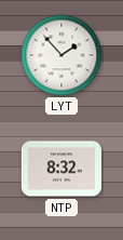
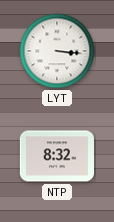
LYT: 1:53 -> 3:16 (57, 51)
